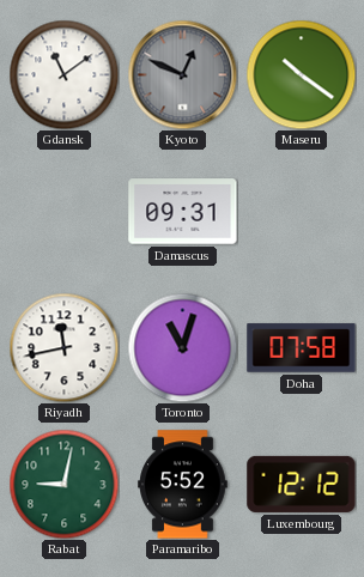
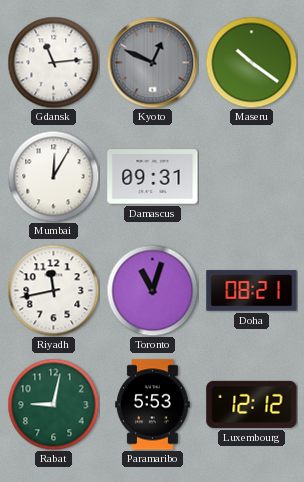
Gdansk: 11:09 -> 11:14 (53, 62)
Mumbai: none -> 12:05 (53, 176)
Doha: 07:58 -> 08:21 (252, 291)
Paramaribo: 5:52 -> 5:53 (153, 405)
